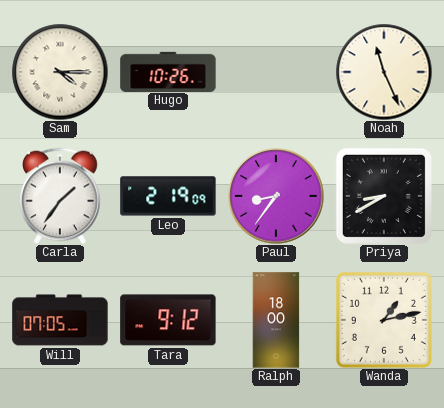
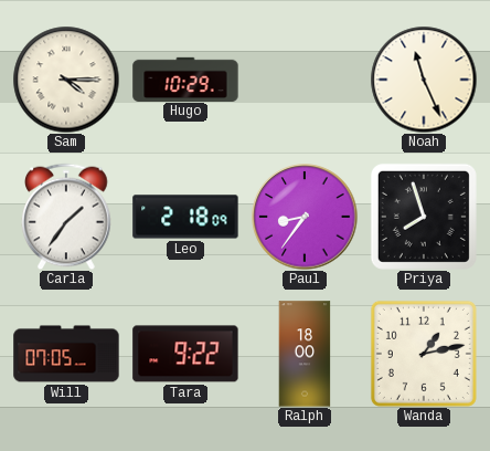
Hugo: 10:26 -> 10:29 (185, 78)
Leo: 2:19 -> 2:18 (185, 217)
Priya: 8:40 -> 7:57 (424, 217)
Tara: 9:12 -> 9:22 (185, 354)
